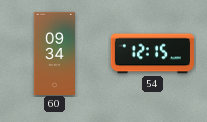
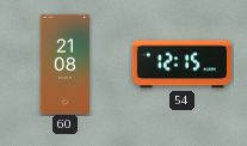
60: 09:34 -> 21:08 (64, 63)
